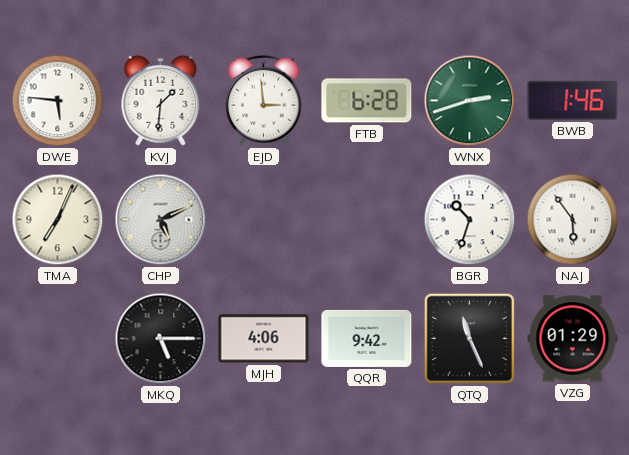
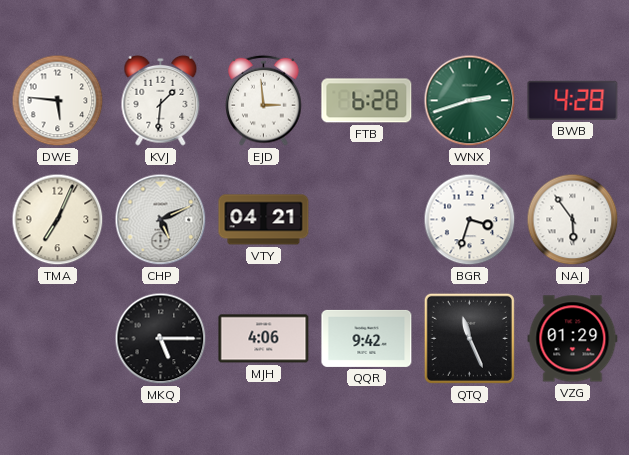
BWB: 1:46 -> 4:28 (573, 100)
VTY: none -> 04:21 (264, 220)
BGR: 10:33 -> 3:33 (470, 220)
